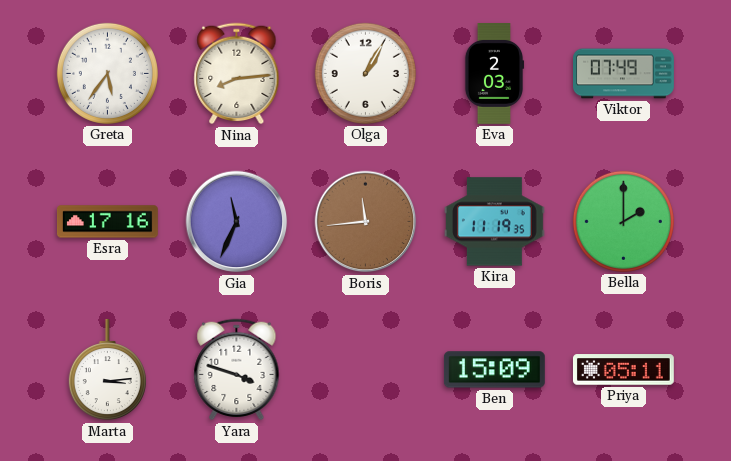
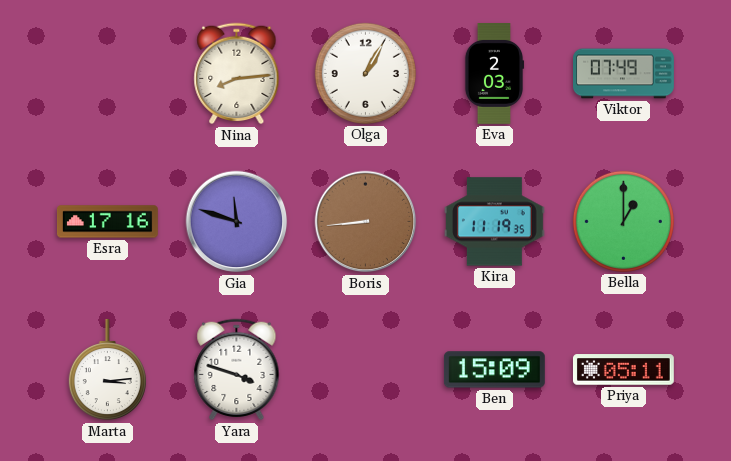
Greta: 5:36 -> none (107, 73)
Gia: 11:34 -> 11:48 (237, 222)
Boris: 11:44 -> 8:44 (366, 222)
Bella: 2:00 -> 1:00 (623, 221)
